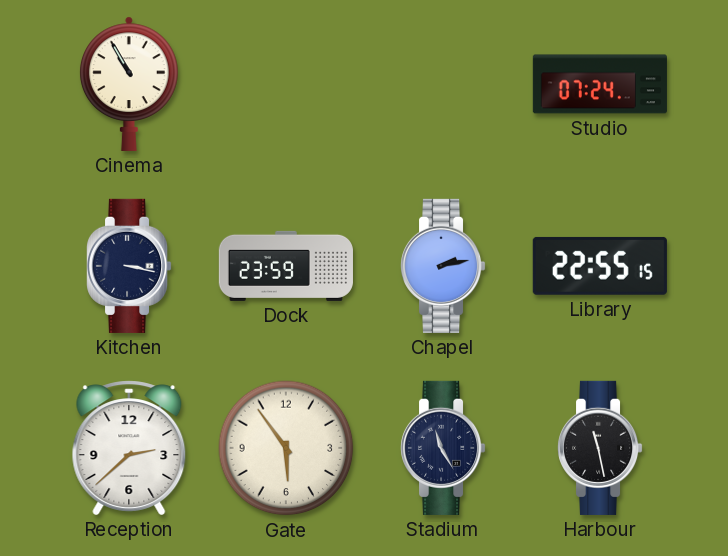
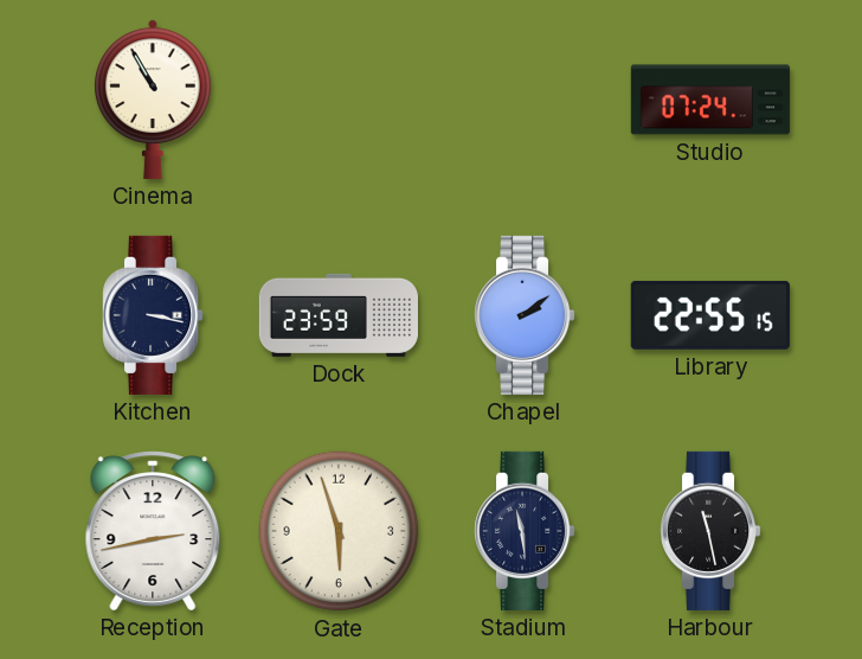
Chapel: 2:13 -> 2:09 (526, 315)
Reception: 2:38 -> 2:43 (153, 531)
Gate: 5:54 -> 5:57 (339, 531)
Stadium: 11:25 -> 11:29 (526, 531)
